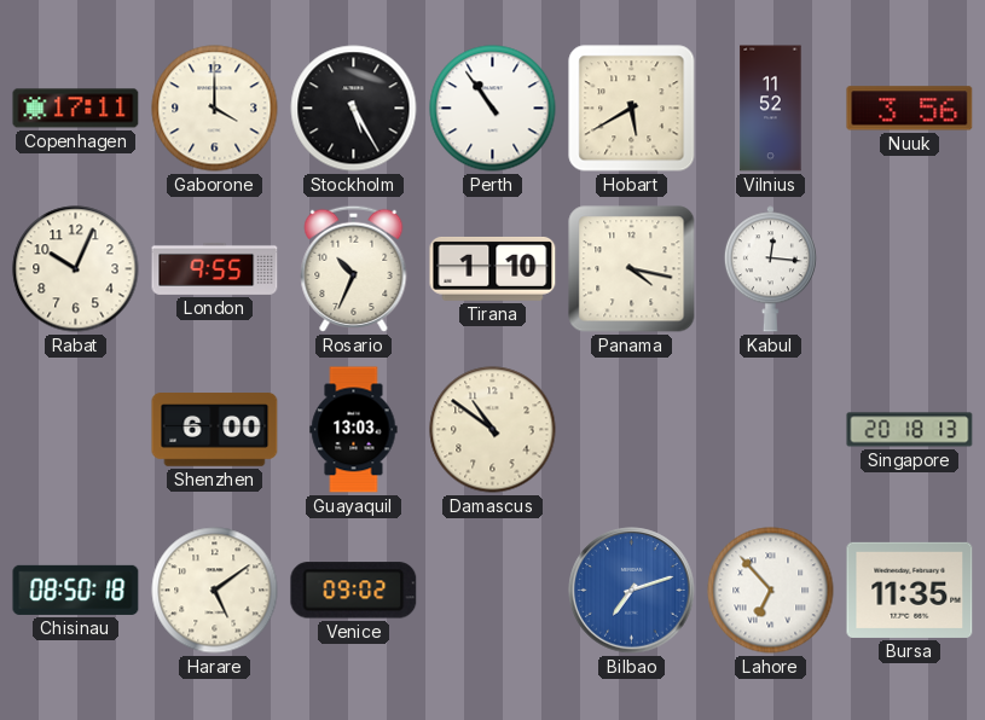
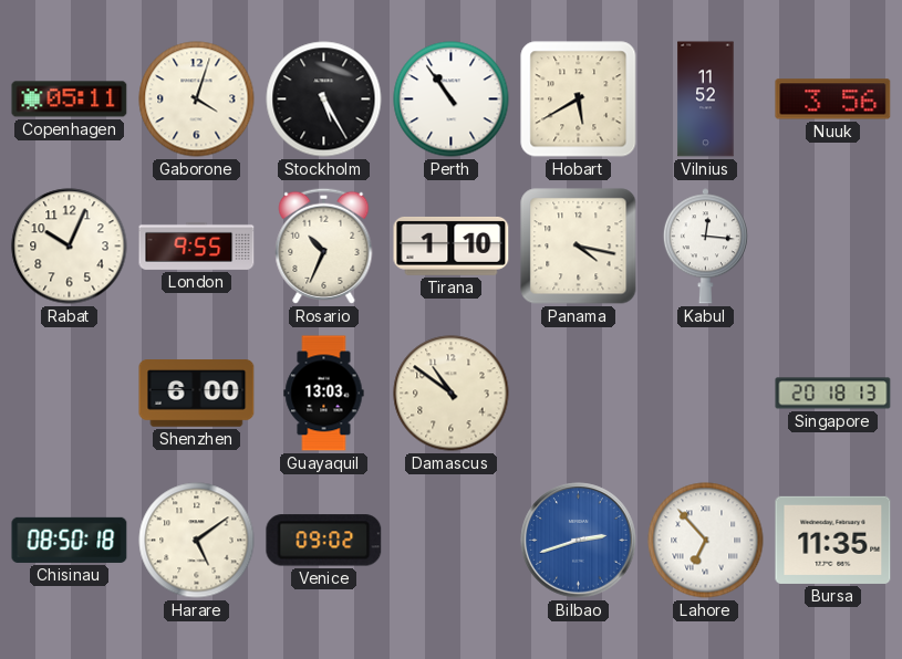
Copenhagen: 17:11 -> 05:11 (70, 100)
Gaborone: 4:00 -> 4:03 (197, 100)
Bilbao: 7:12 -> 2:42 (579, 541)
